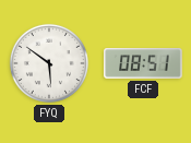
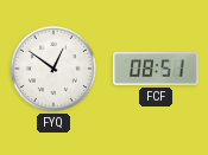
FYQ: 5:51 -> 12:51 (53, 69)
